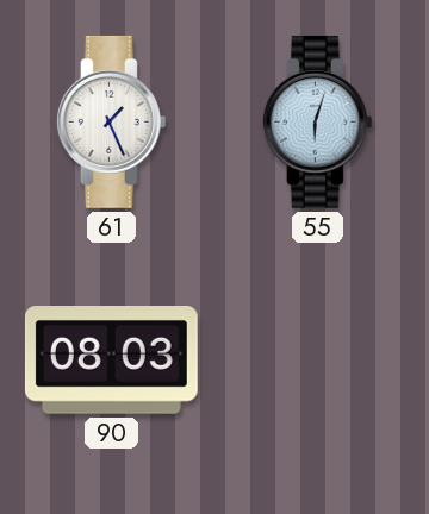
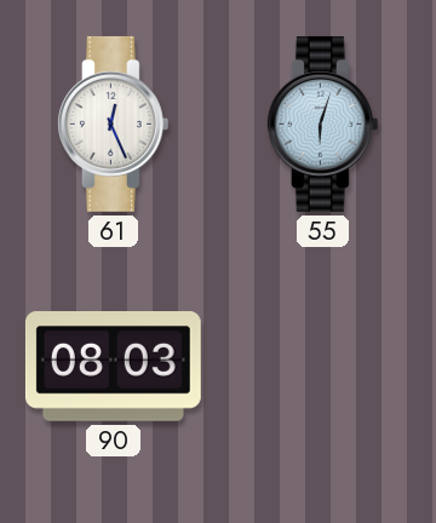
61: 1:26 -> 12:26 (113, 123)
